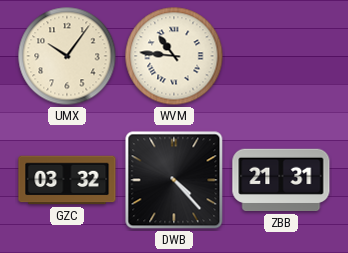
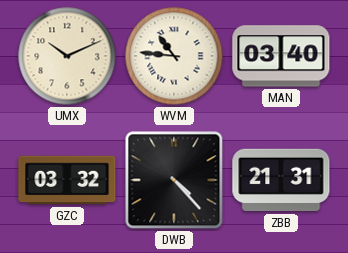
UMX: 10:06 -> 10:11 (67, 56)
MAN: none -> 03:40 (281, 56)
